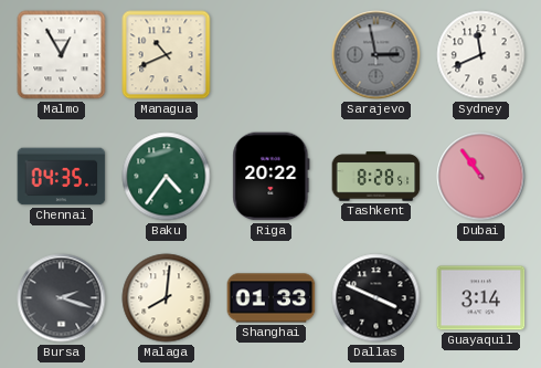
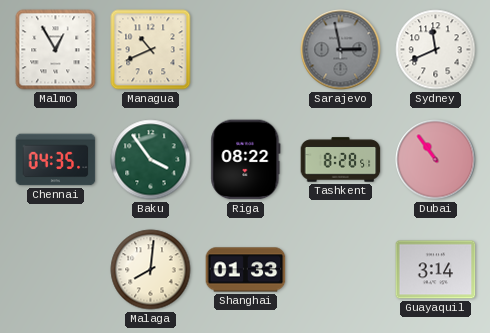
Baku: 4:36 -> 3:54 (151, 160)
Riga: 20:22 -> 08:22 (246, 160)
Bursa: 2:18 -> none (62, 298)
Dallas: 3:49 -> none (376, 298)
